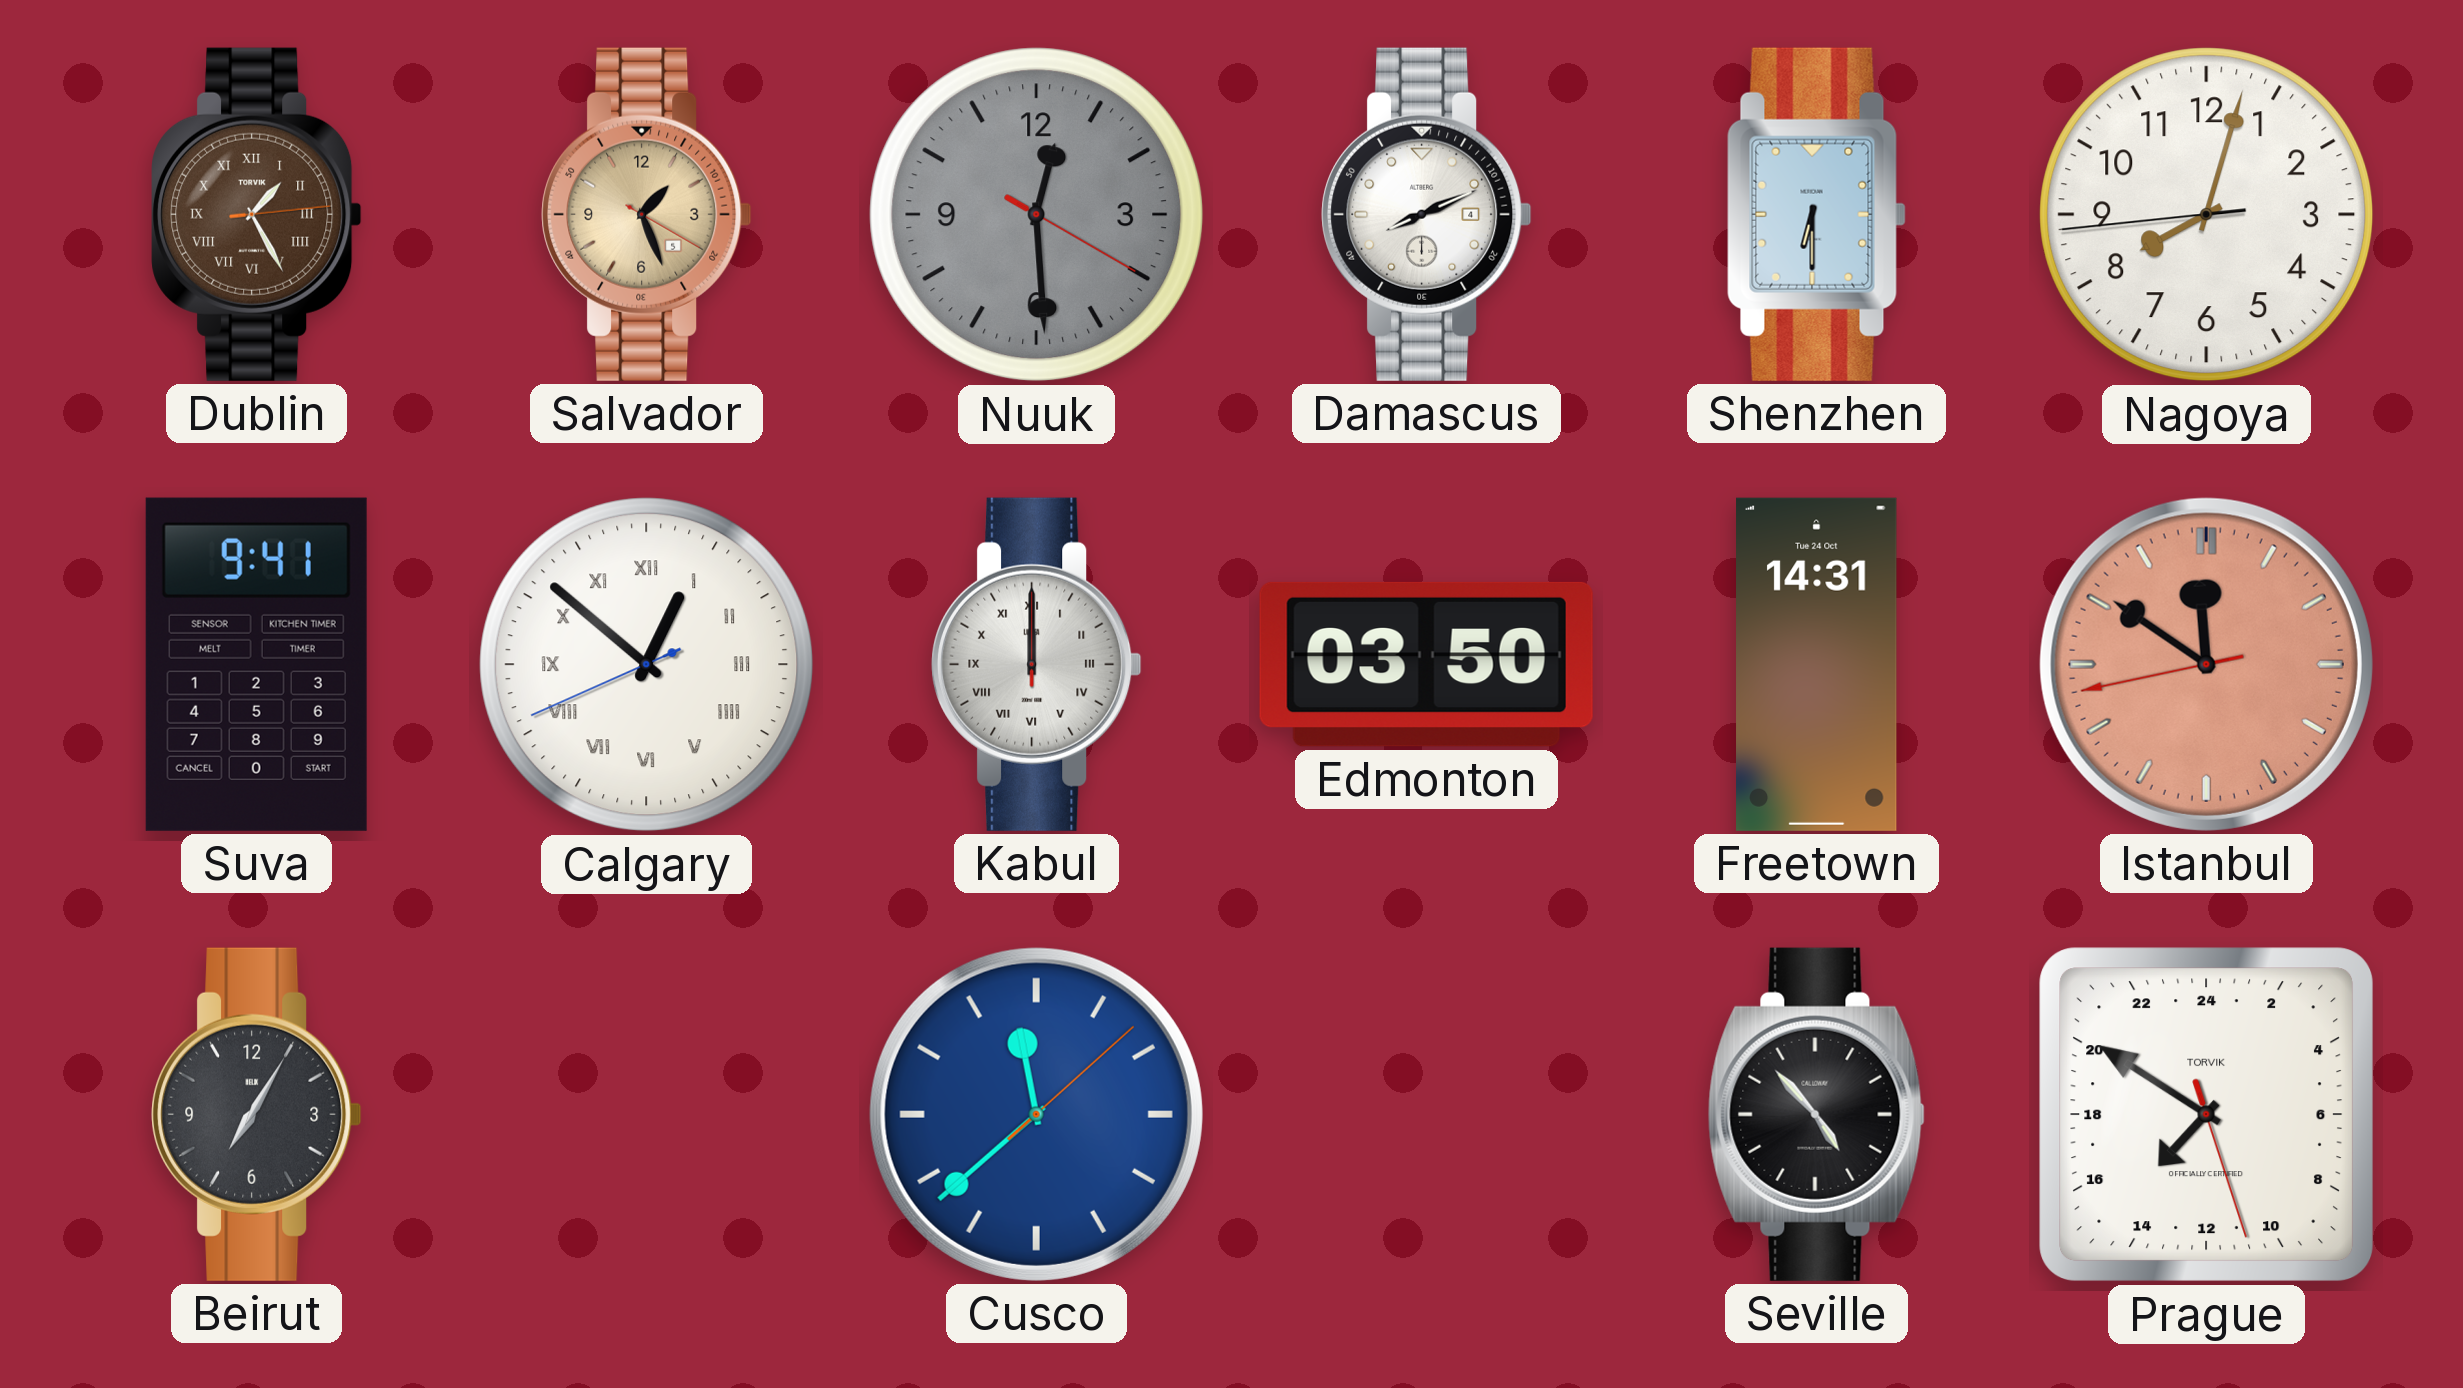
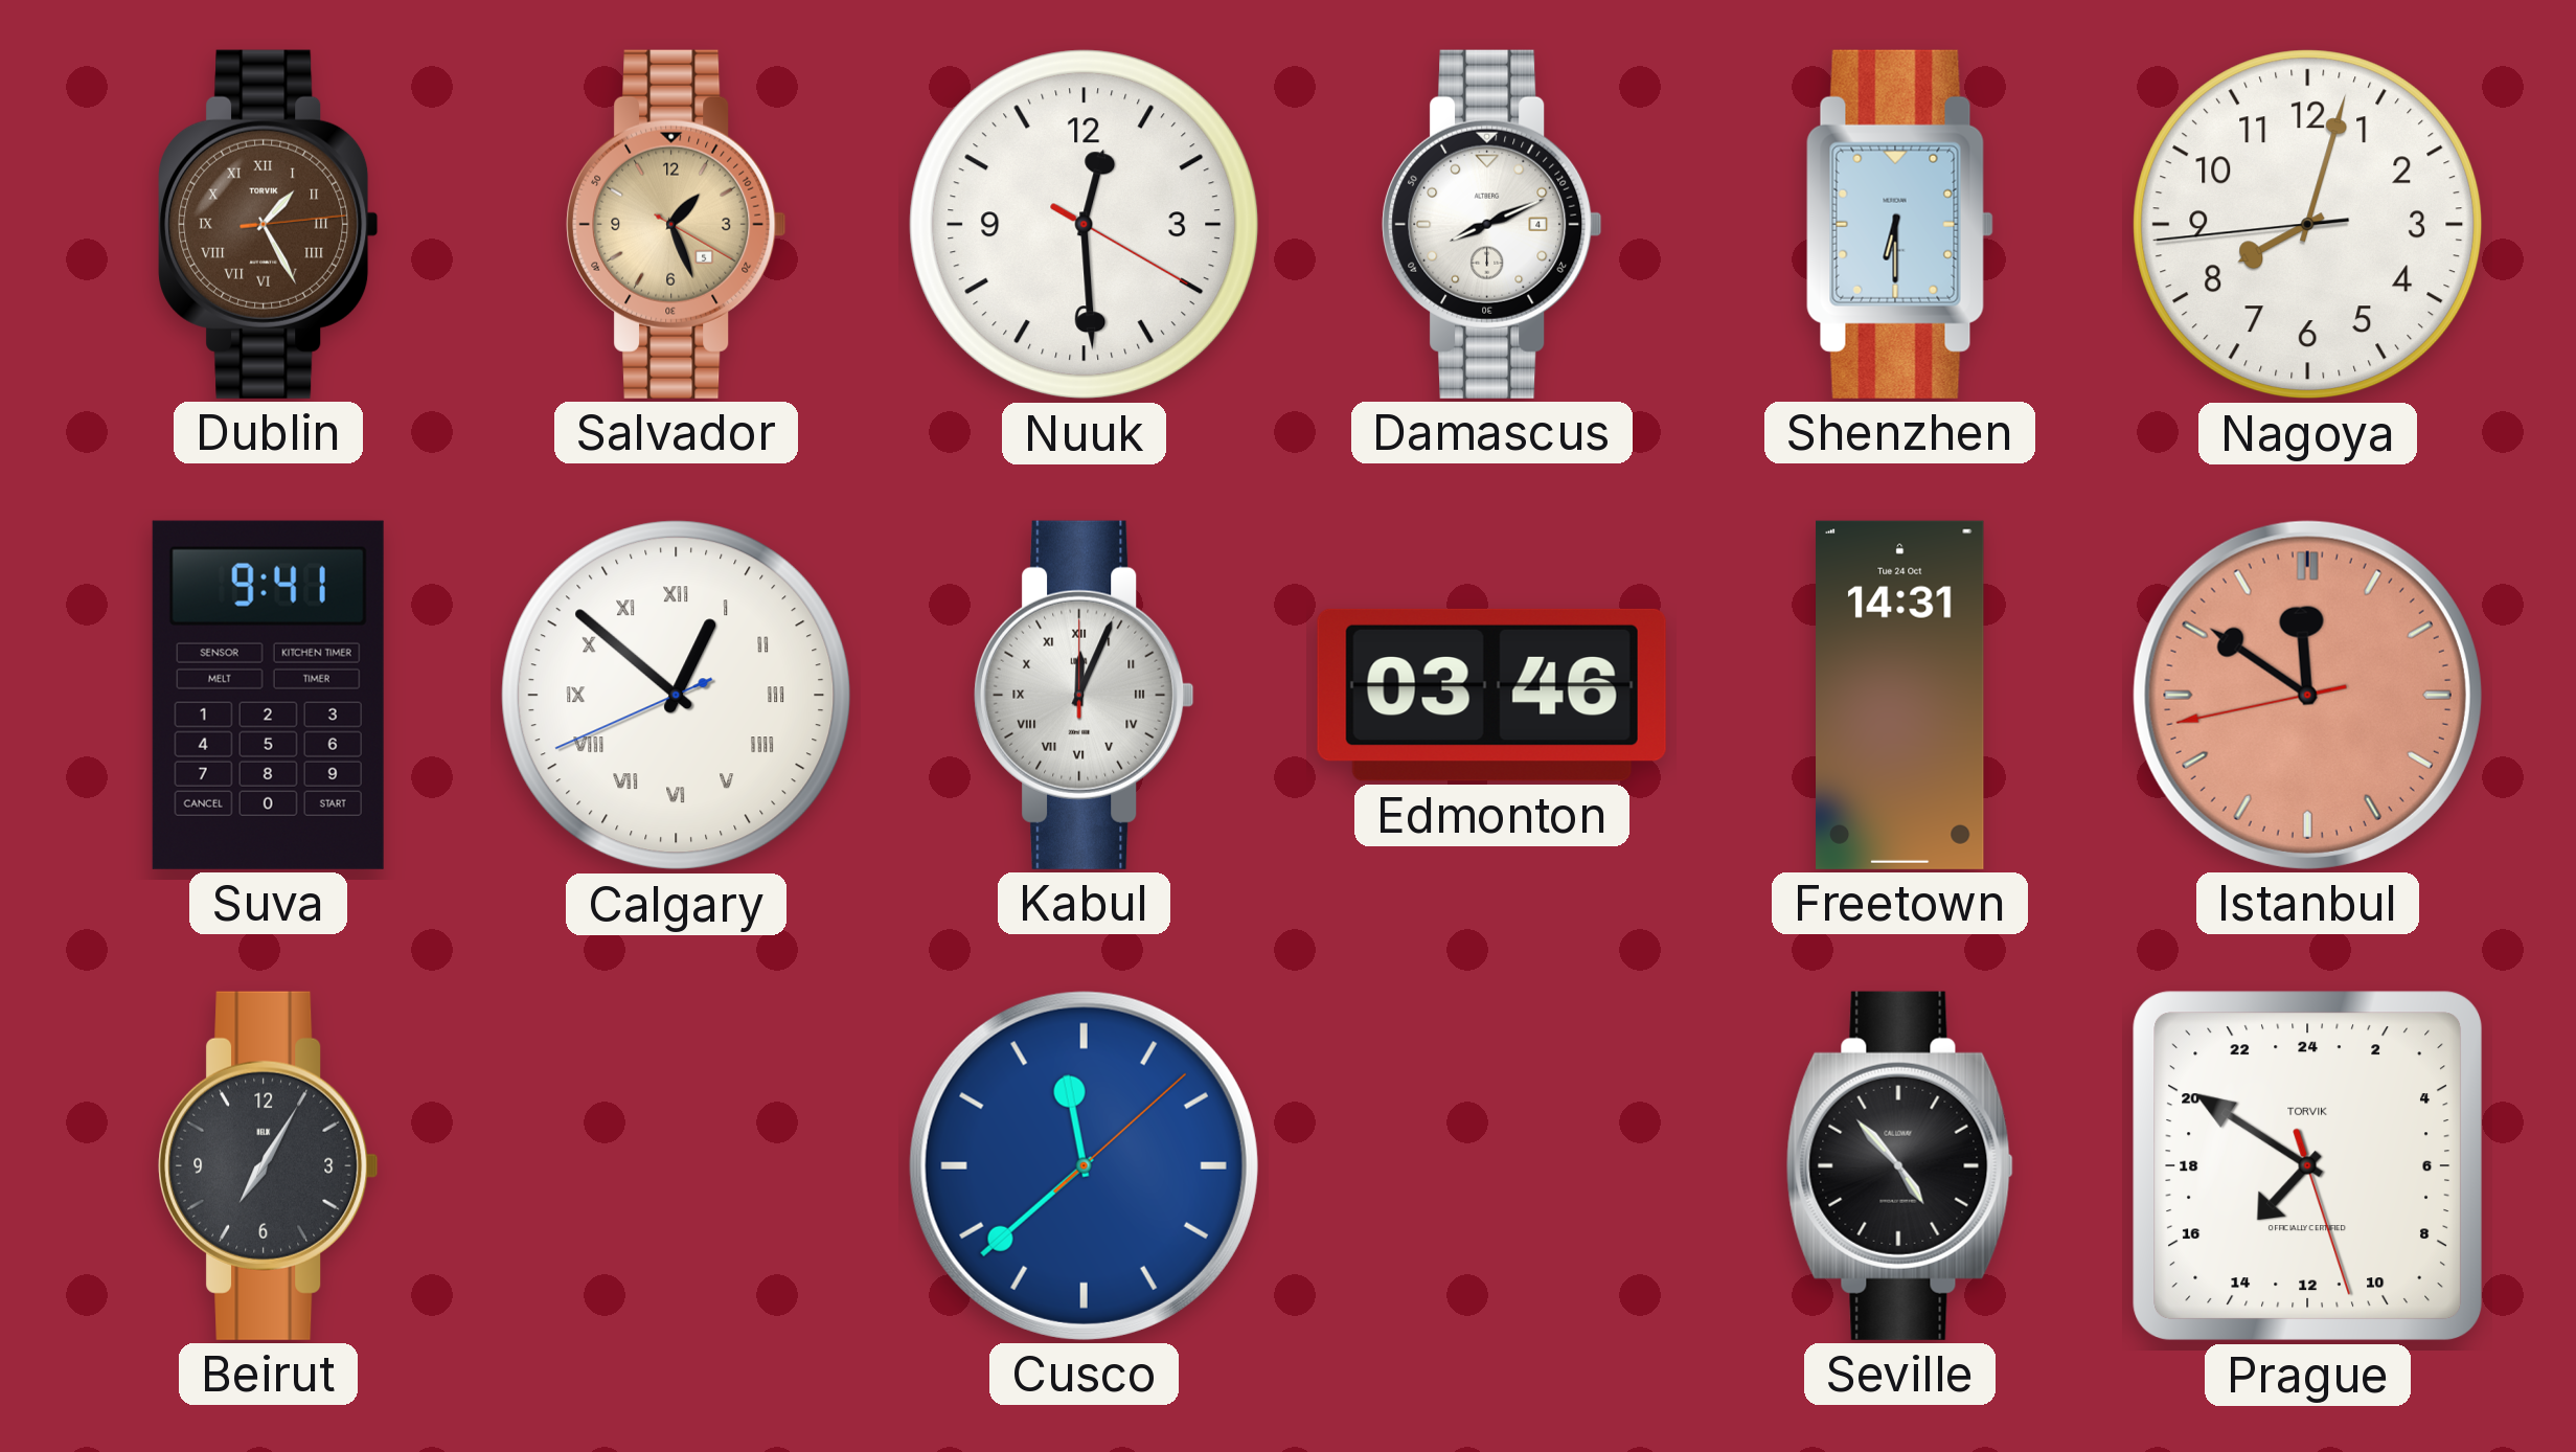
Nuuk dial: grey -> white (1085, 225)
Kabul: 12:00 -> 12:04 (1085, 695)
Edmonton: 03:50 -> 03:46 (1491, 695)
